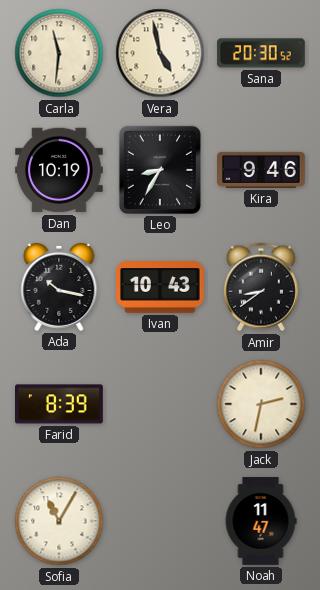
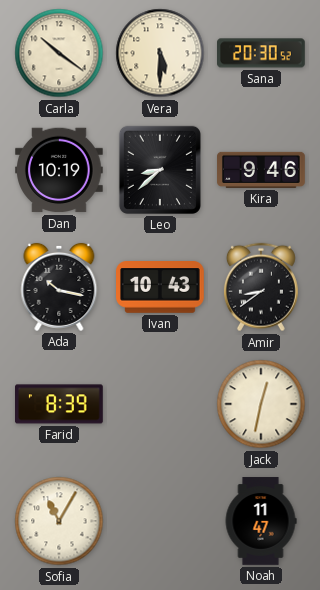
Carla: 11:31 -> 10:21 (59, 53)
Vera: 4:58 -> 5:30 (160, 53)
Leo: 8:35 -> 8:38 (160, 170)
Jack: 2:32 -> 12:32 (261, 404)
